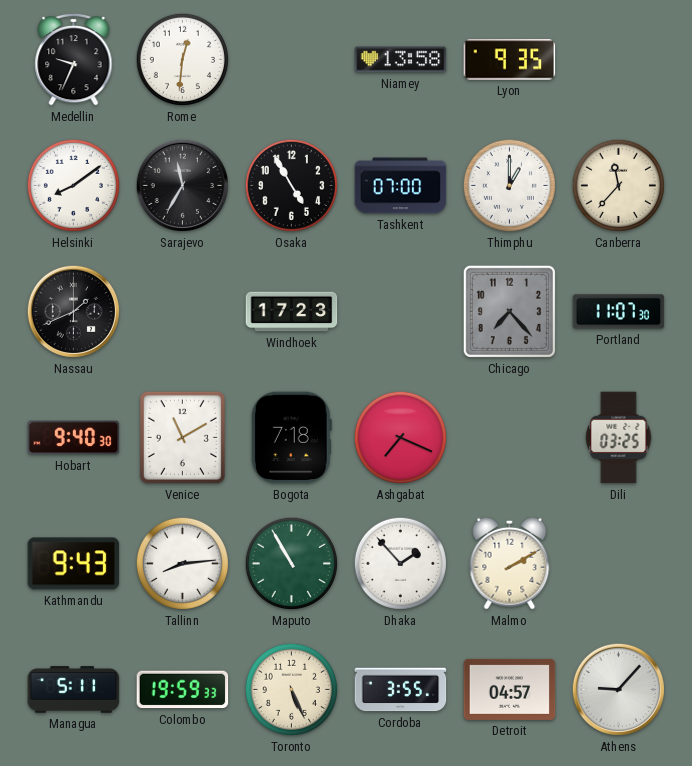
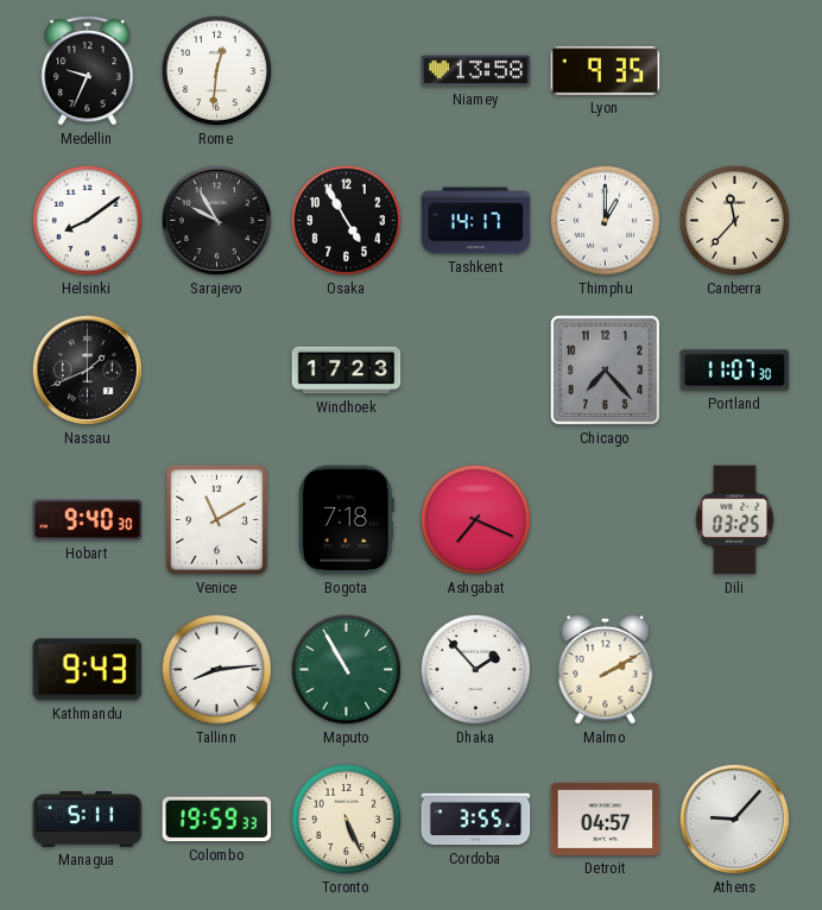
Sarajevo: 11:35 -> 9:55 (216, 220)
Tashkent: 07:00 -> 14:17 (476, 221)
